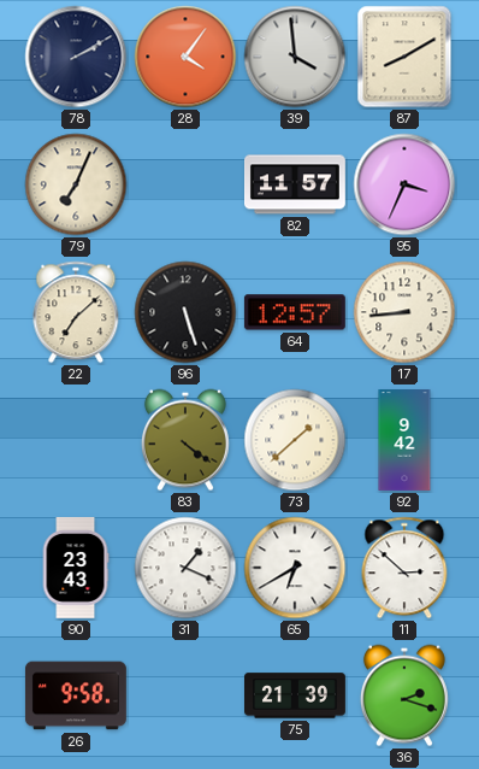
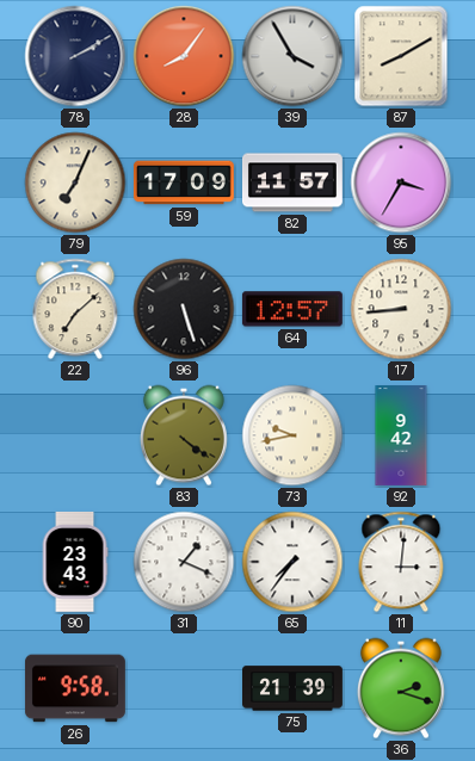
28: 4:06 -> 8:06 (184, 56)
39: 3:59 -> 3:55 (292, 56)
59: none -> 17:09 (184, 182)
95: 3:34 -> 3:35 (401, 182)
73: 1:38 -> 9:43 (292, 435)
65: 6:40 -> 7:36 (292, 562)
11: 2:52 -> 3:01 (401, 562)
